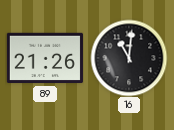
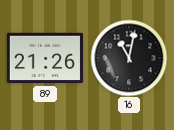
16: 11:01 -> 11:02 (129, 58)
